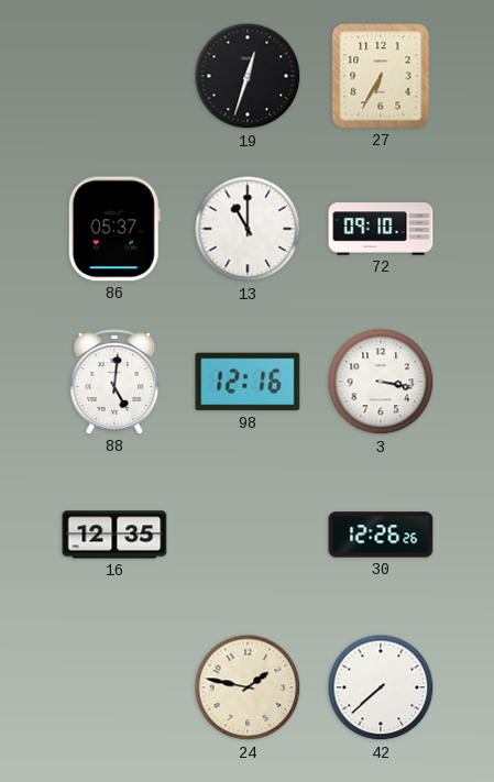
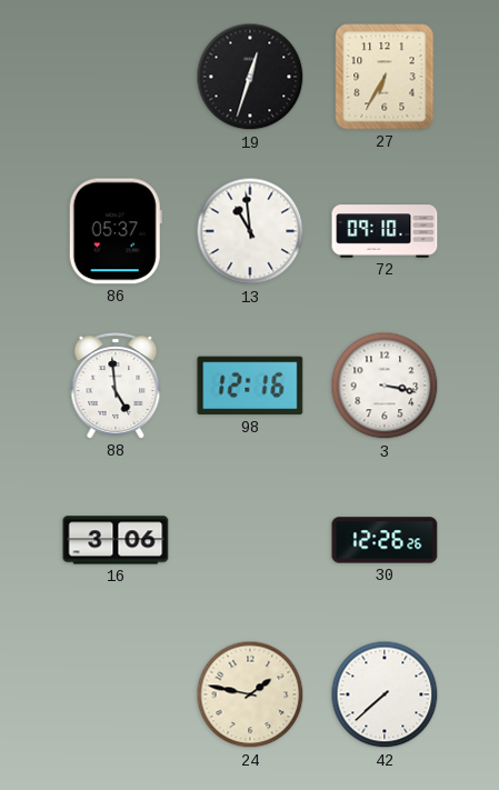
13: 11:00 -> 10:59 (250, 231)
88: 5:01 -> 4:59 (116, 386)
16: 12:35 -> 3:06 (116, 540)
